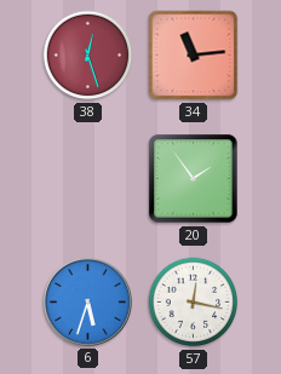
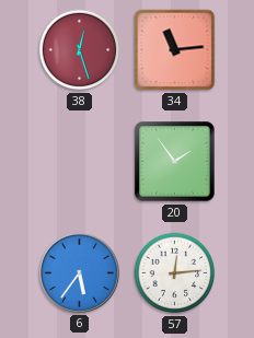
6: 5:33 -> 5:36 (79, 272)
57: 12:17 -> 12:14 (175, 273)
